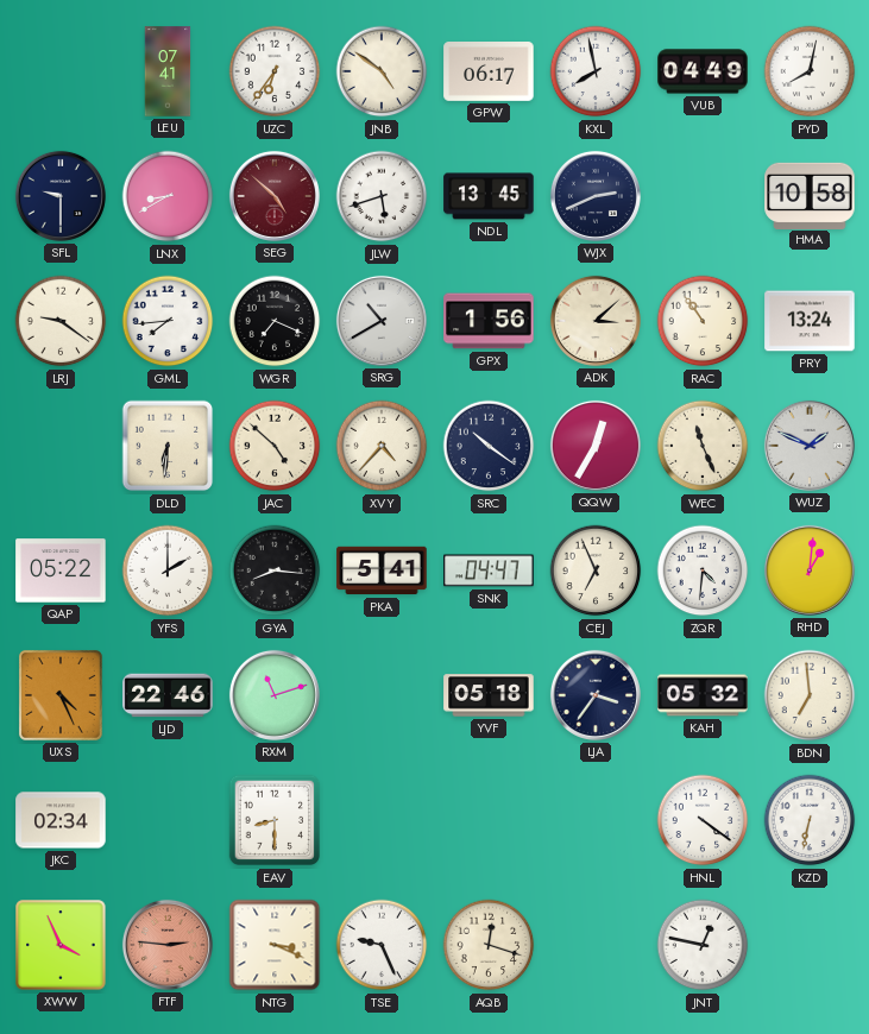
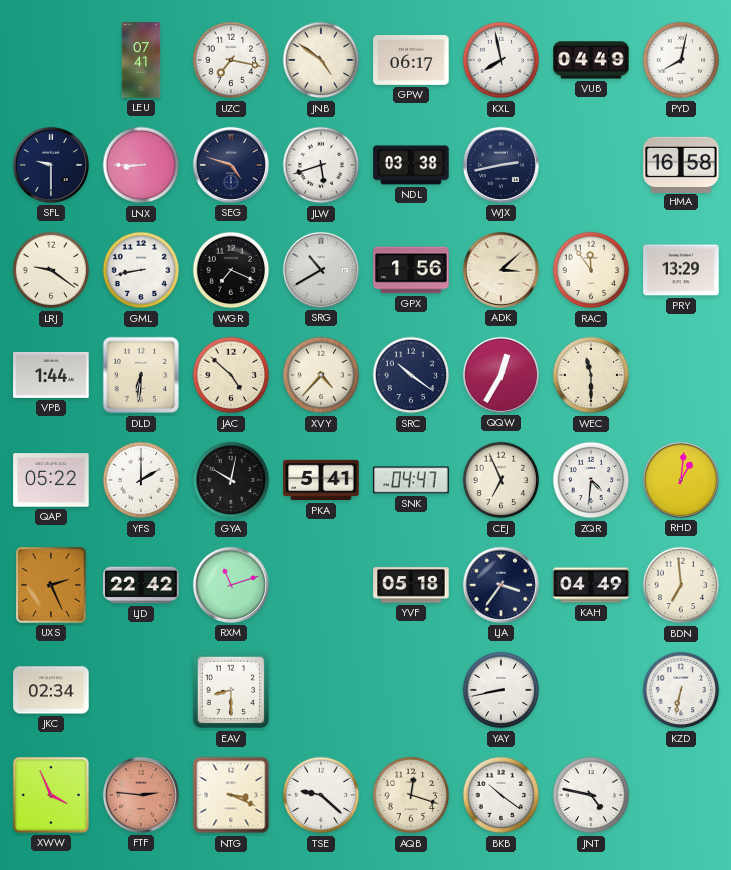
UZC: 6:36 -> 7:17 (231, 60)
LNX: 8:40 -> 8:45 (141, 165)
SEG: 4:52 -> 4:48 (231, 165)
SEG dial: burgundy -> navy (231, 165)
NDL: 13:45 -> 03:38 (411, 165)
WJX: 2:41 -> 2:43 (501, 165)
HMA: 10:58 -> 16:58 (681, 164)
GML: 7:44 -> 8:43 (141, 270)
RAC: 10:54 -> 11:54 (591, 270)
PRY: 13:24 -> 13:29 (681, 270)
VPB: none -> 1:44 (51, 375)
WEC: 11:26 -> 11:30 (591, 375)
WUZ: 1:49 -> none (810, 446)
GYA: 8:16 -> 10:02 (231, 480)
UXS: 4:26 -> 2:26 (51, 585)
LJD: 22:46 -> 22:42 (141, 585)
KAH: 05:32 -> 04:49 (591, 585)
YAY: none -> 8:43 (501, 690)
HNL: 4:21 -> none (703, 820)
TSE: 9:26 -> 9:22 (321, 795)
BKB: none -> 10:21 (501, 795)
JNT: 12:47 -> 4:47 (591, 795)
